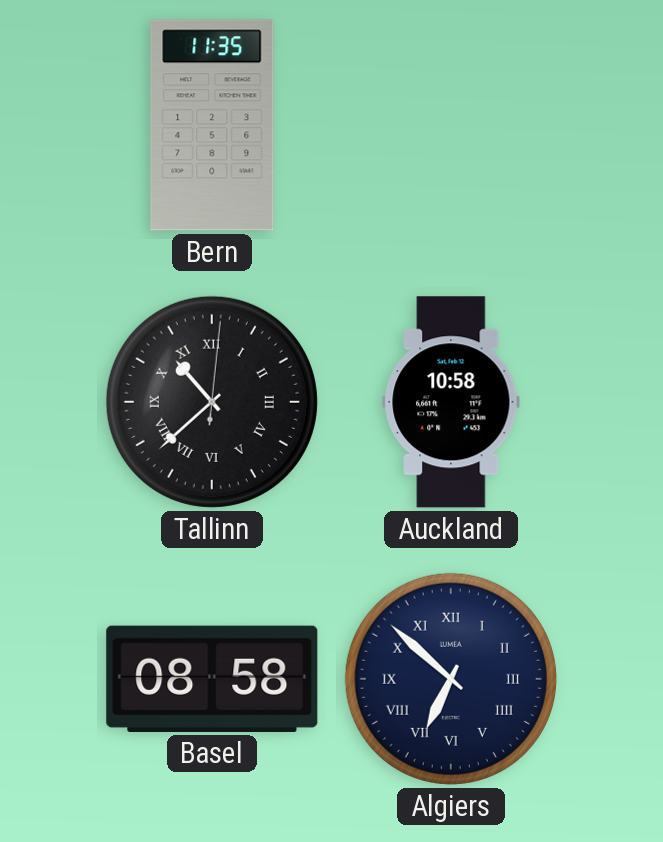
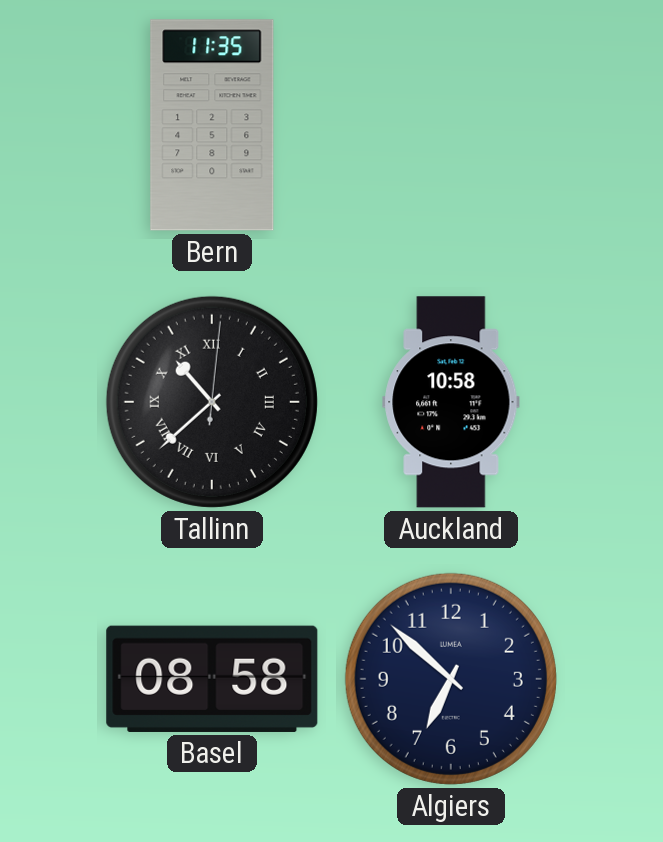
Algiers numerals: Roman -> Arabic (451, 679)
